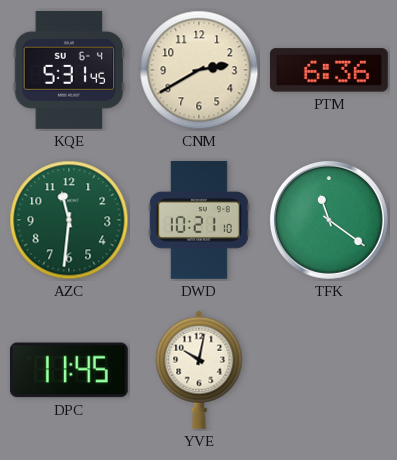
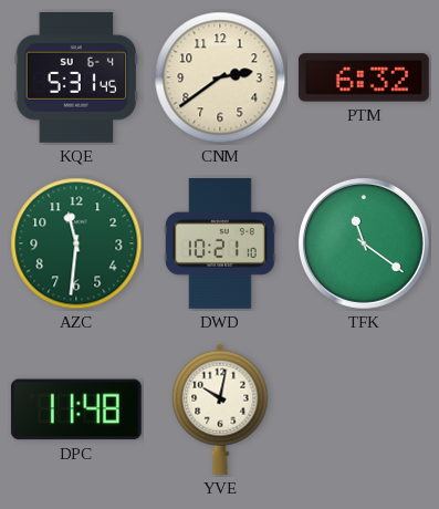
CNM: 2:40 -> 2:39 (220, 77)
PTM: 6:36 -> 6:32 (364, 77)
DPC: 11:45 -> 11:48 (76, 409)
